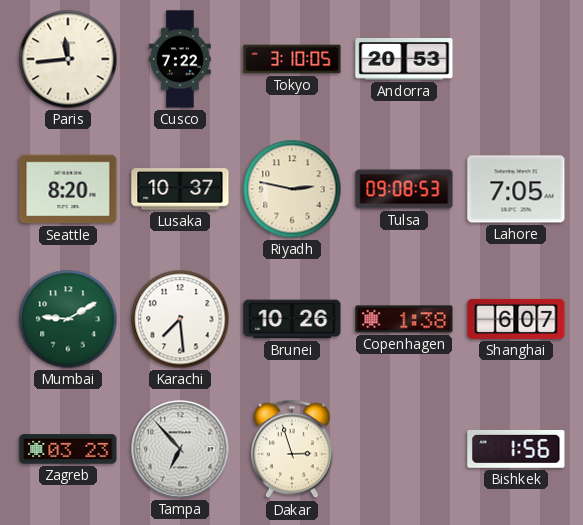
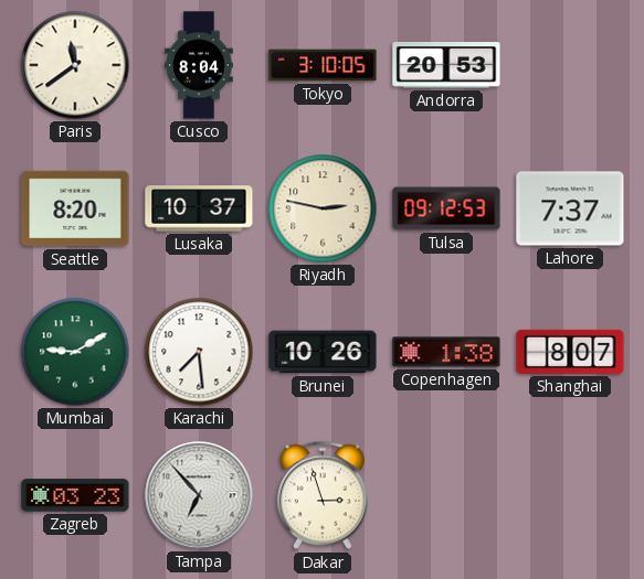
Paris: 11:44 -> 11:39 (75, 65)
Cusco: 7:22 -> 8:04 (199, 65)
Tulsa: 09:08 -> 09:12 (446, 208)
Lahore: 7:05 -> 7:37 (570, 208)
Shanghai: 6:07 -> 8:07 (570, 352)
Bishkek: 1:56 -> none (516, 449)
